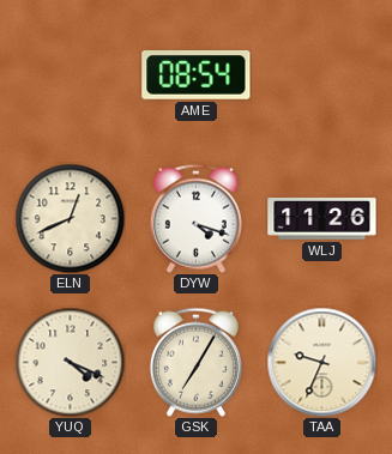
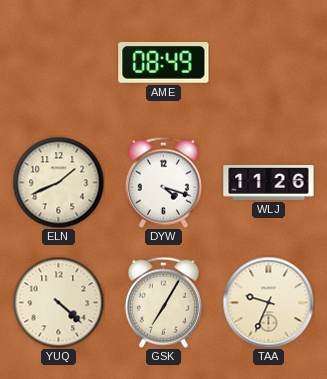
AME: 08:54 -> 08:49 (164, 63)
ELN: 12:41 -> 1:41 (58, 182)
YUQ: 4:19 -> 4:22 (58, 302)
